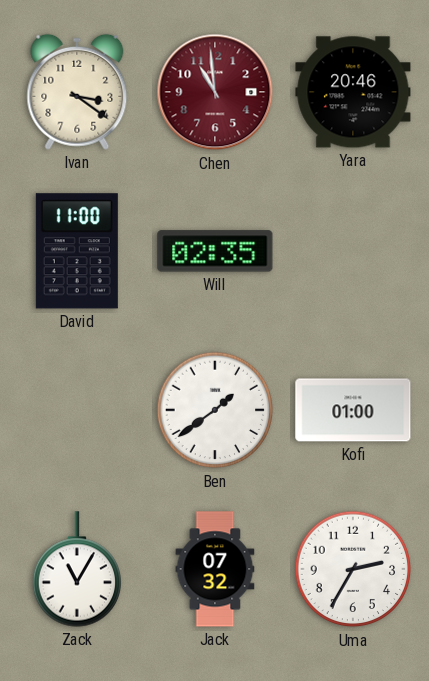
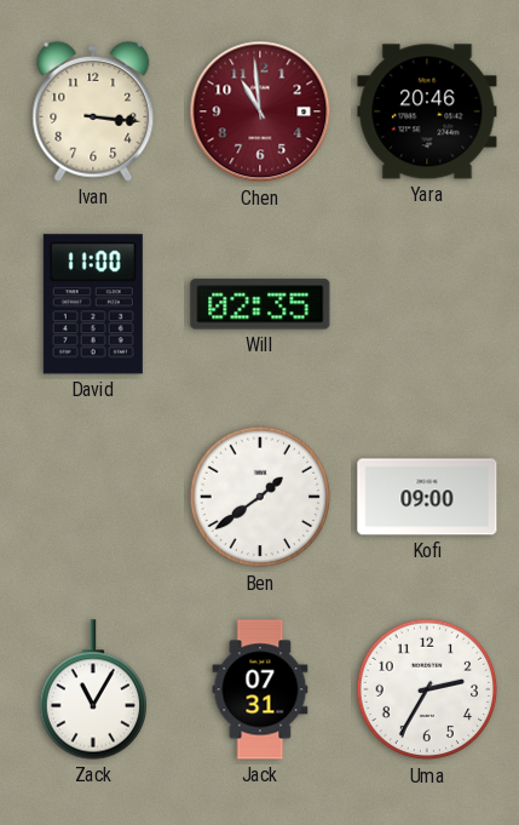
Ivan: 3:21 -> 3:16 (93, 111)
Kofi: 01:00 -> 09:00 (427, 497)
Jack: 07:32 -> 07:31 (260, 689)
